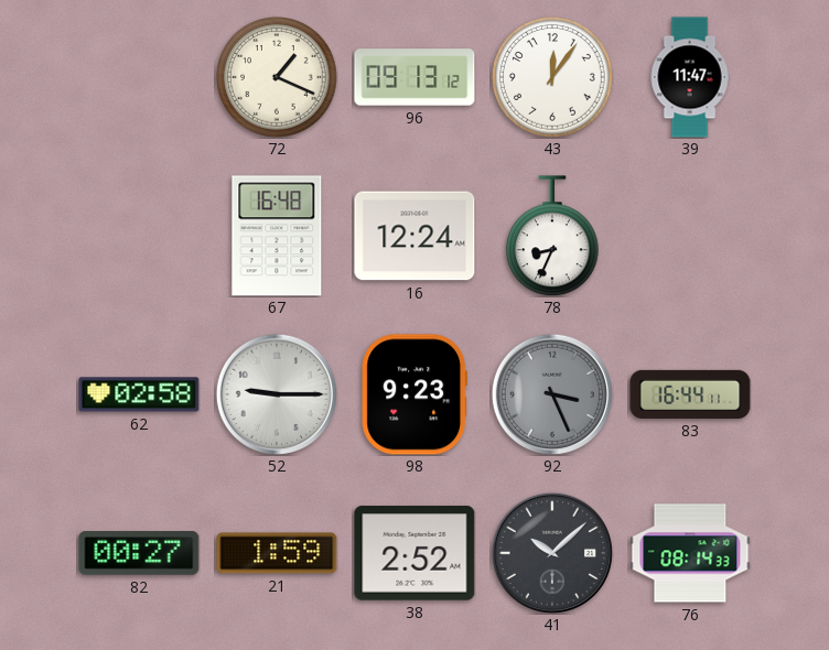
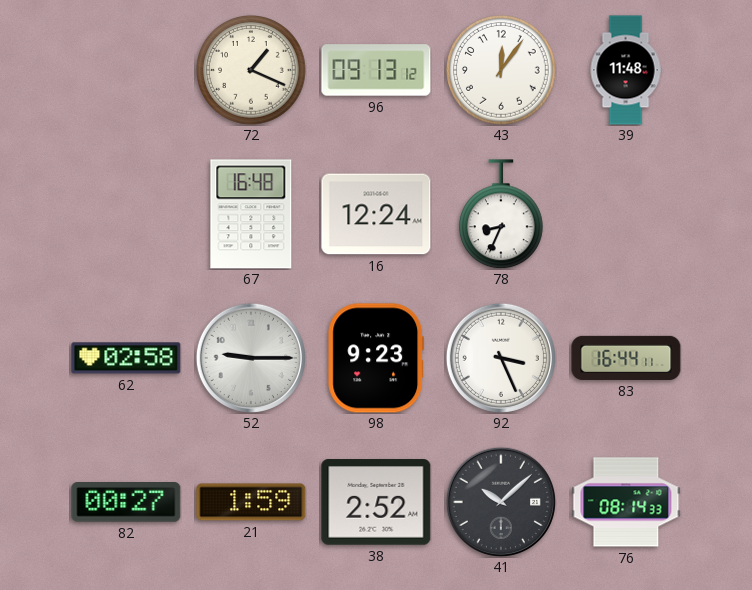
39: 11:47 -> 11:48 (626, 70)
92 dial: grey -> white (501, 358)
